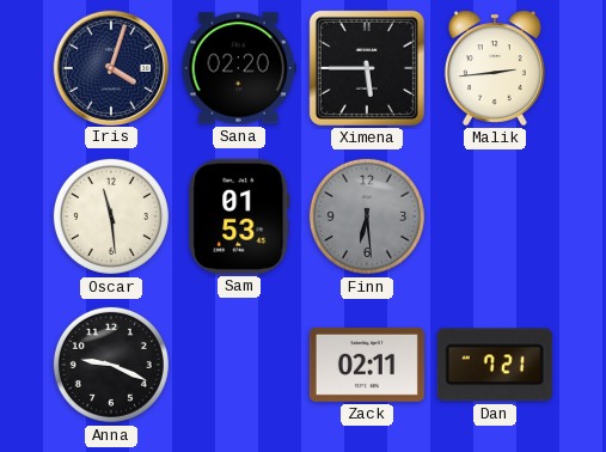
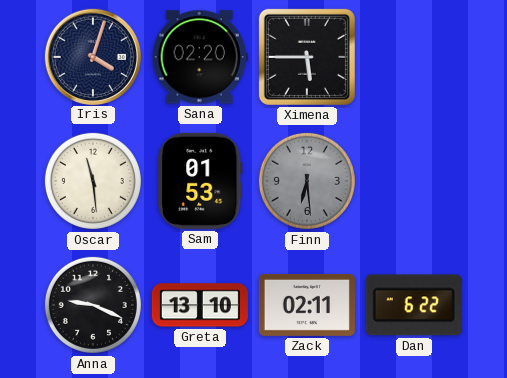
Malik: 2:44 -> none (495, 68)
Greta: none -> 13:10 (200, 305)
Dan: 7:21 -> 6:22 (414, 305)
